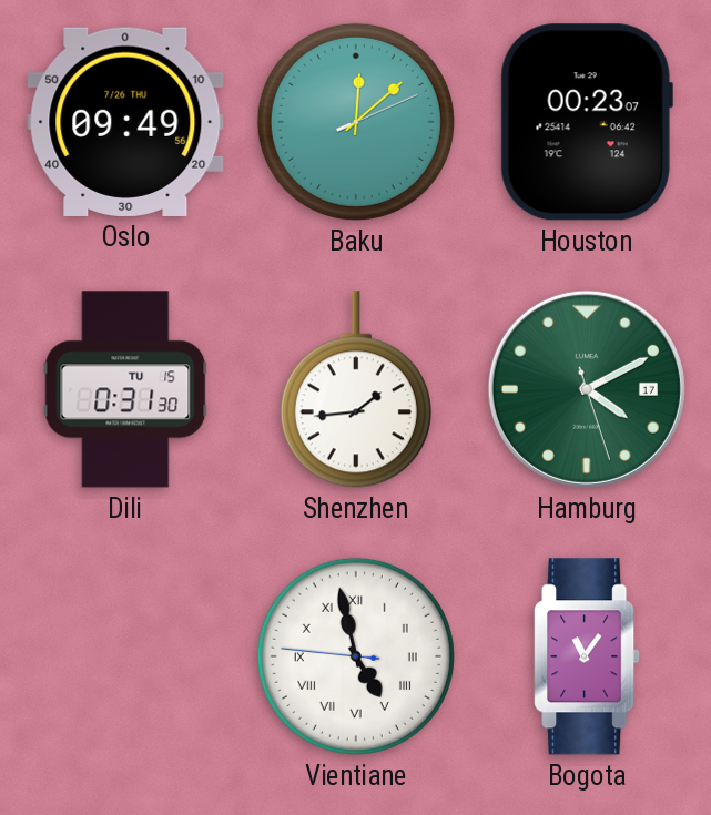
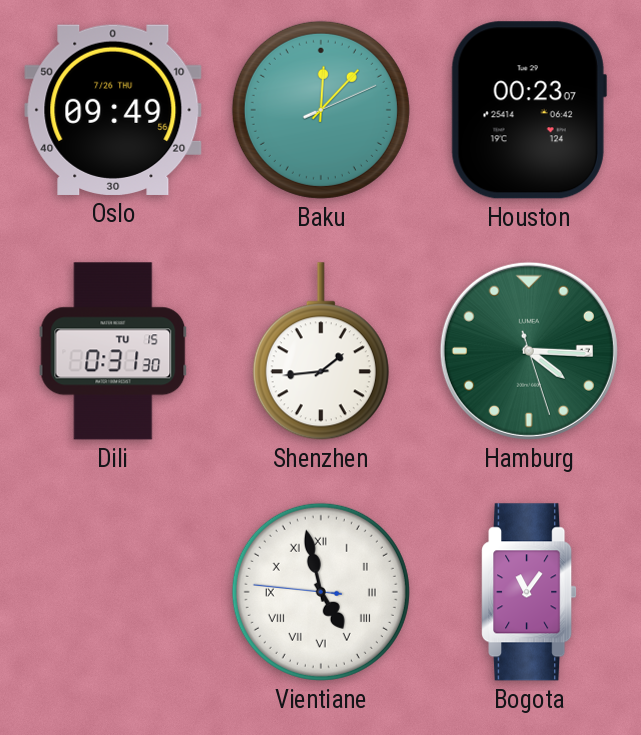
Baku: 12:08 -> 12:07 (321, 110)
Hamburg: 4:10 -> 4:15 (529, 351)
